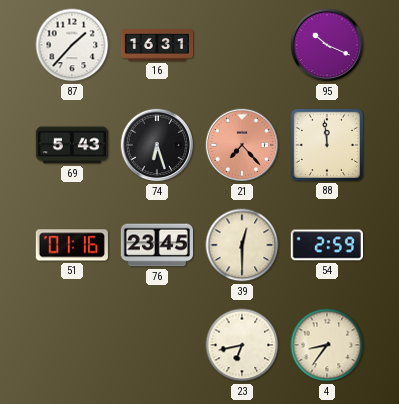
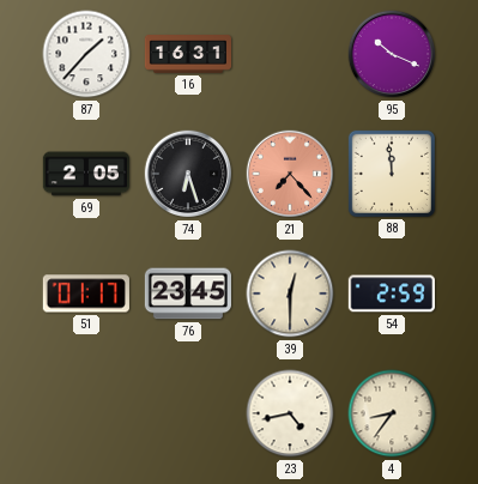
69: 5:43 -> 2:05 (85, 174)
51: 01:16 -> 01:17 (86, 294)
23: 6:43 -> 4:43 (290, 413)
